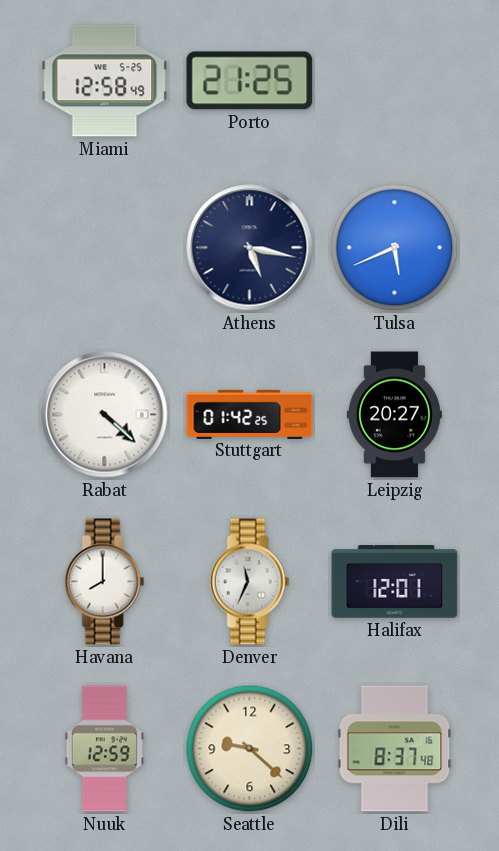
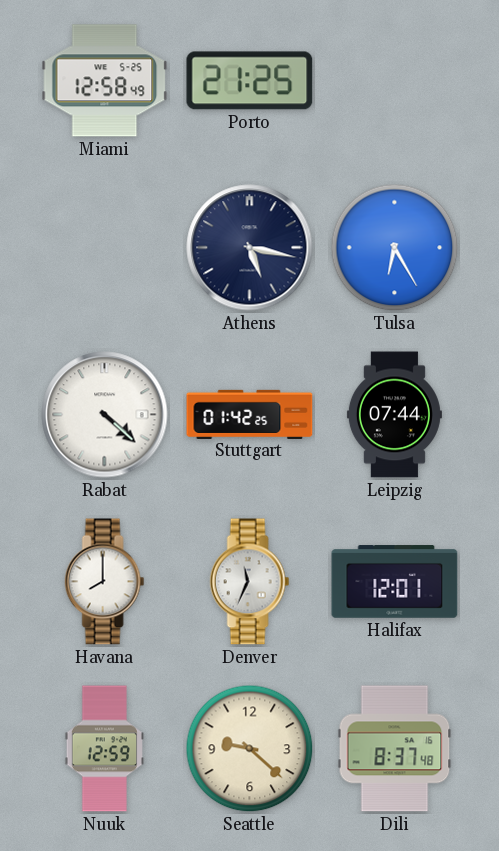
Tulsa: 5:41 -> 6:25 (395, 248)
Leipzig: 20:27 -> 07:44 (394, 415)
